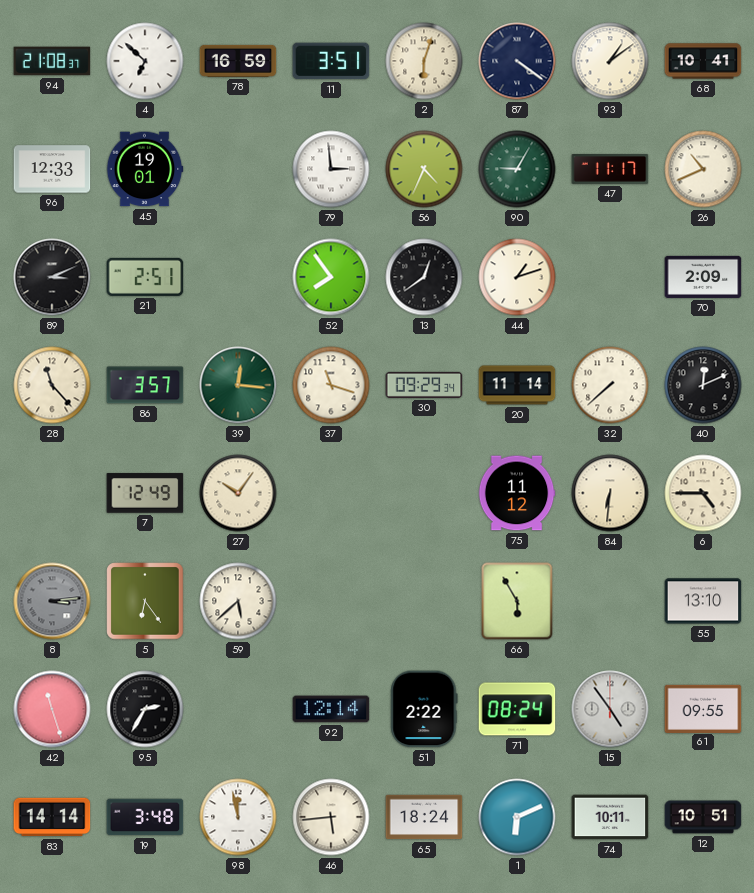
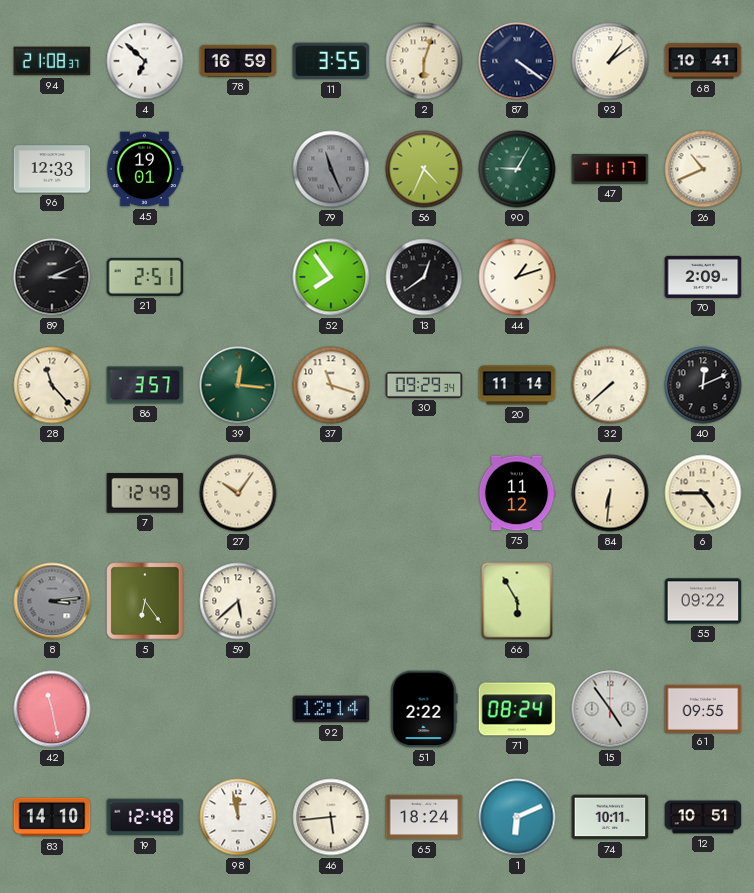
11: 3:51 -> 3:55 (331, 61)
79: 2:59 -> 11:26 (331, 169)
79 dial: white -> grey (331, 169)
55: 13:10 -> 09:22 (703, 601)
42: 11:27 -> 11:28 (52, 709)
95: 2:35 -> none (145, 709)
83: 14:14 -> 14:10 (52, 817)
19: 3:48 -> 12:48 (145, 817)
